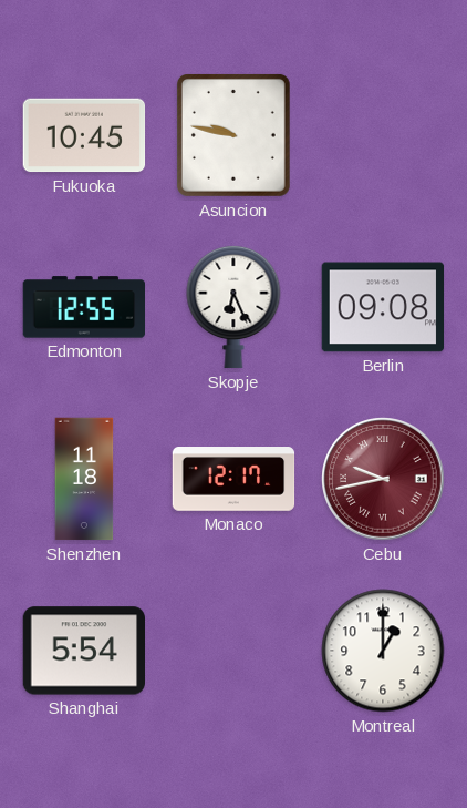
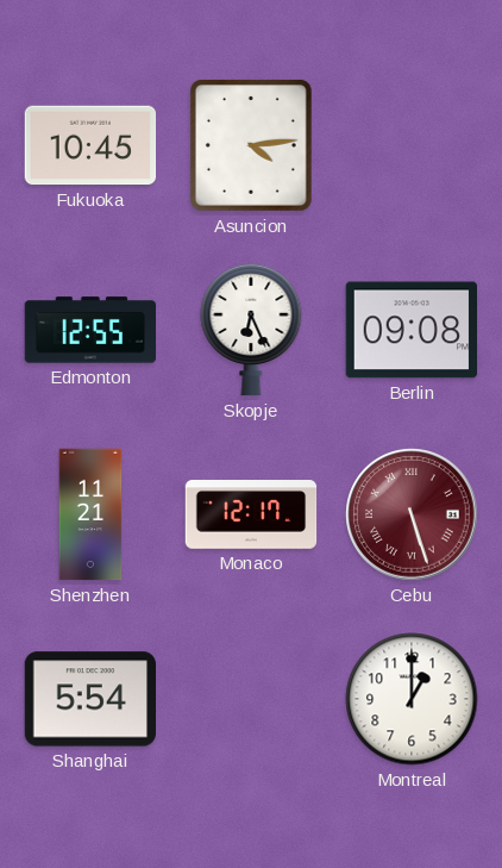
Asuncion: 9:47 -> 4:14 (251, 145)
Shenzhen: 11:18 -> 11:21 (90, 514)
Cebu: 9:43 -> 5:27 (412, 514)
